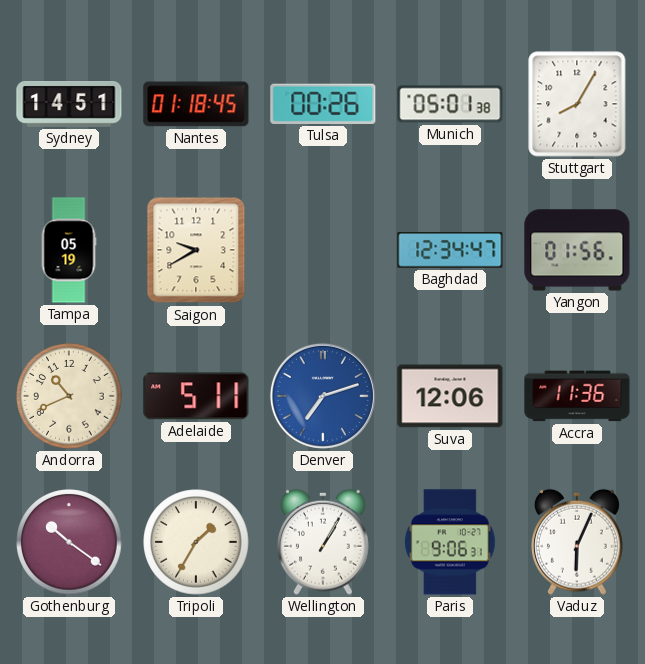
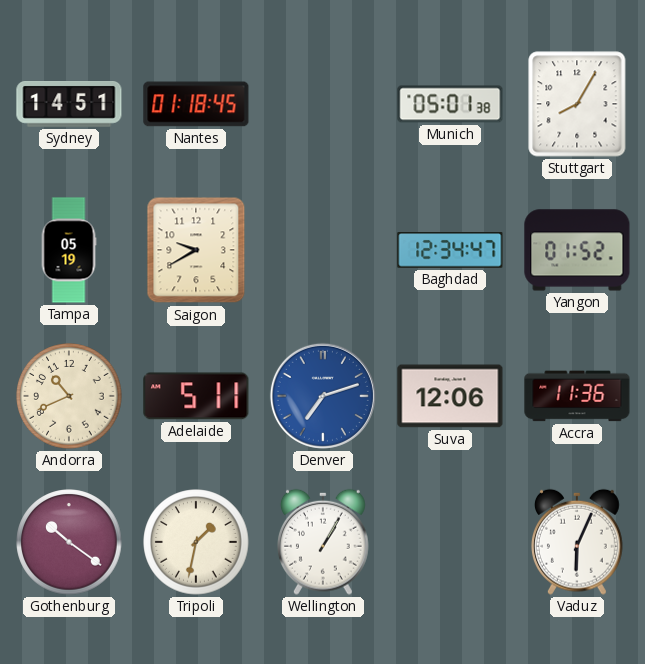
Tulsa: 00:26 -> none (323, 104)
Yangon: 01:56 -> 01:52 (577, 250)
Tripoli: 1:35 -> 1:32 (196, 542)
Paris: 9:06 -> none (450, 542)
